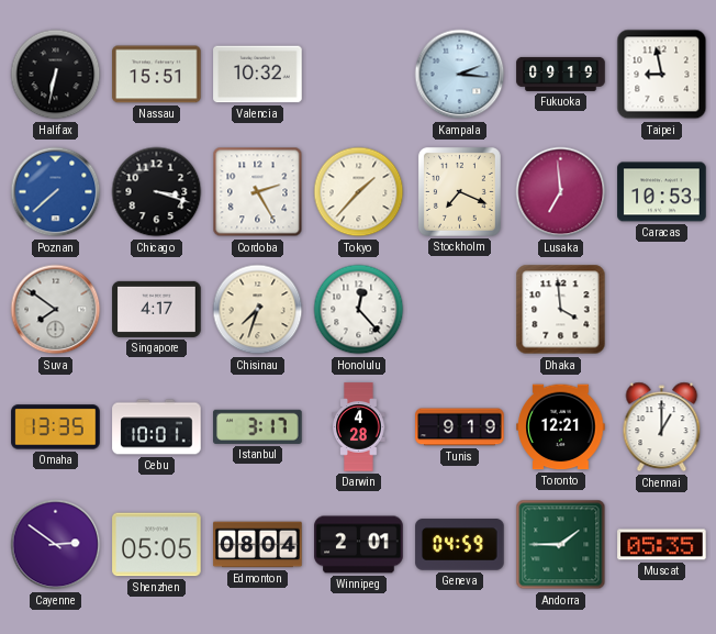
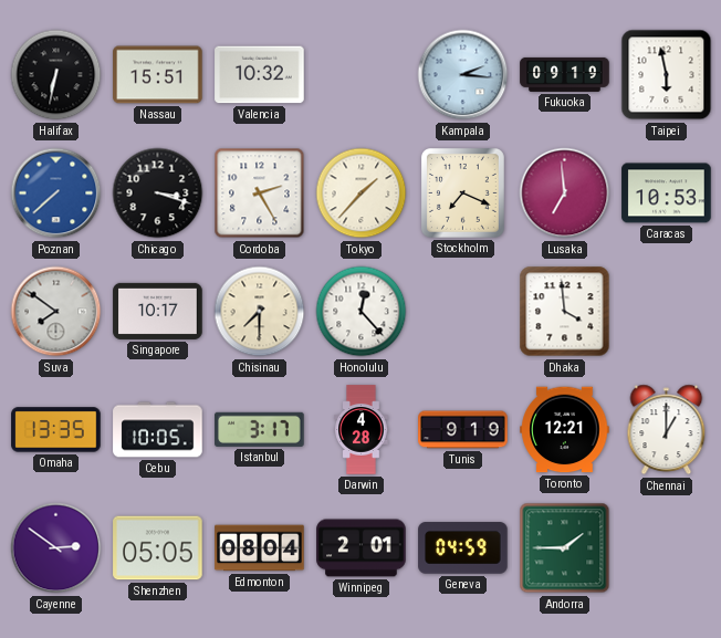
Taipei: 8:58 -> 5:58 (667, 75)
Singapore: 4:17 -> 10:17 (158, 311)
Chisinau: 7:33 -> 7:30 (260, 312)
Cebu: 10:01 -> 10:05 (158, 430)
Muscat: 05:35 -> none (662, 545)
